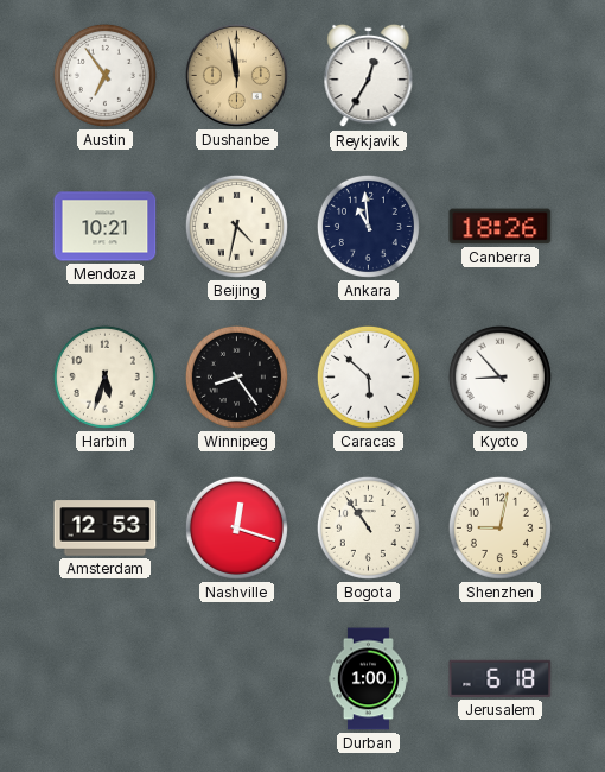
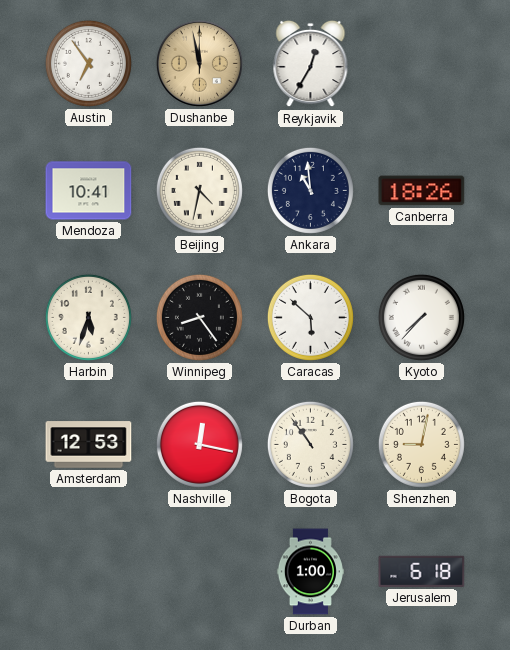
Mendoza: 10:21 -> 10:41 (89, 191)
Kyoto: 8:53 -> 7:37 (421, 317)
Nashville: 12:18 -> 12:17 (199, 444)
